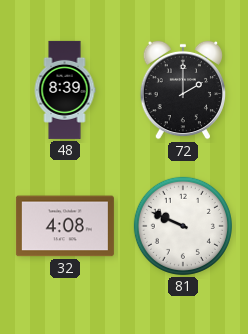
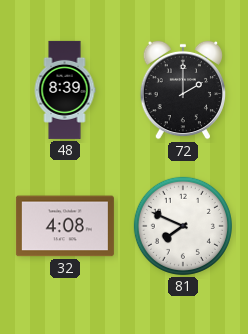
81: 9:49 -> 7:49 (183, 226)
